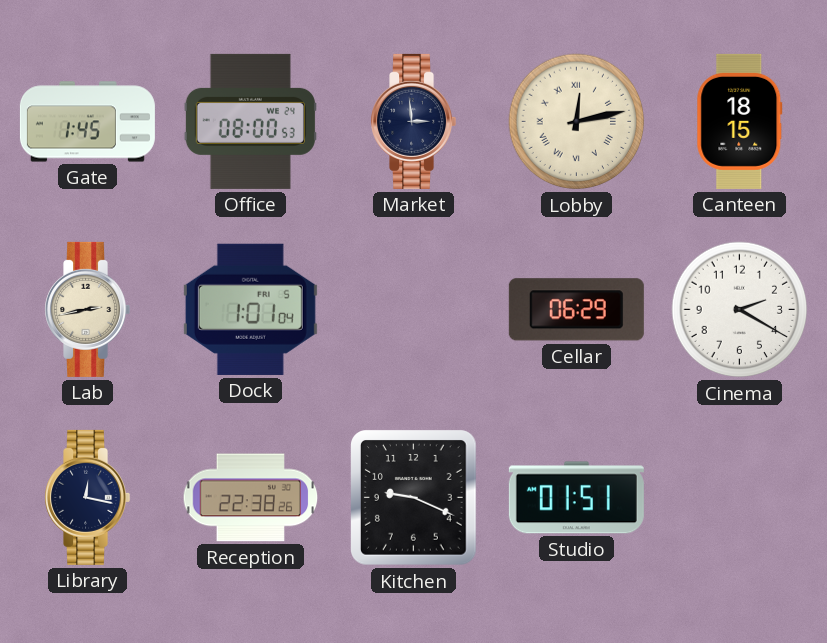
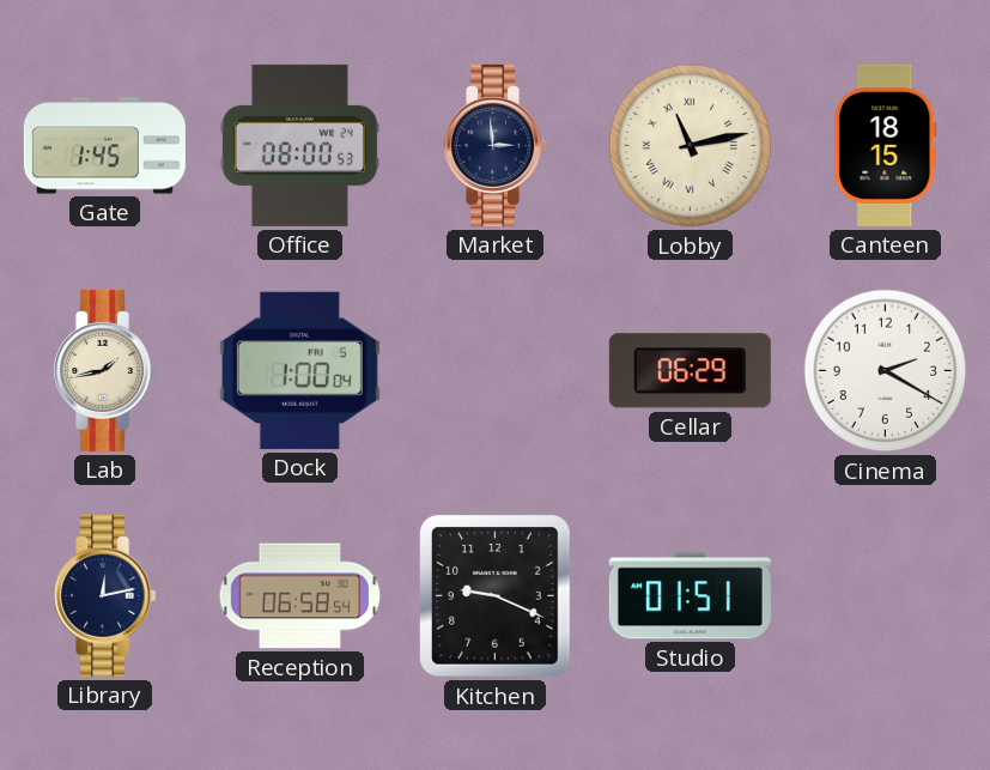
Lobby: 12:13 -> 11:13 (691, 146)
Lab: 2:43 -> 1:43 (105, 370)
Dock: 1:01 -> 1:00 (299, 370)
Library: 12:17 -> 12:13 (105, 595)
Reception: 22:38 -> 06:58 (300, 596)
